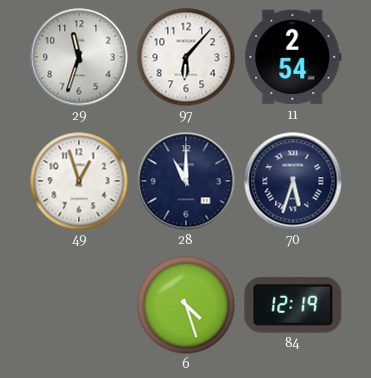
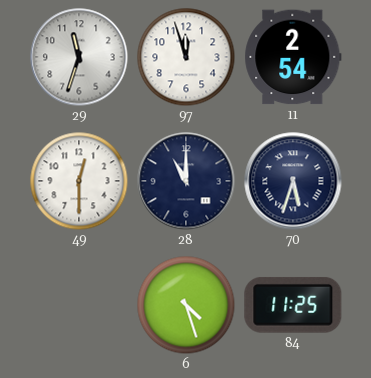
97: 6:07 -> 11:57 (186, 57)
49: 12:57 -> 12:30 (79, 181)
84: 12:19 -> 11:25 (293, 305)
